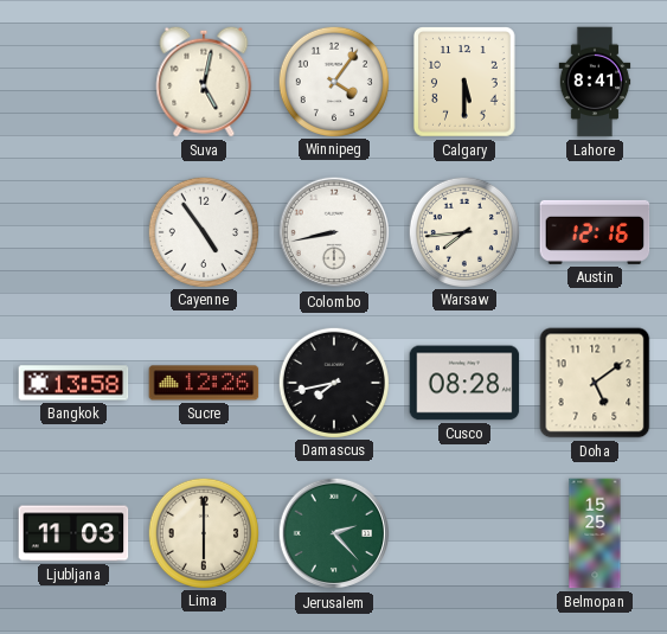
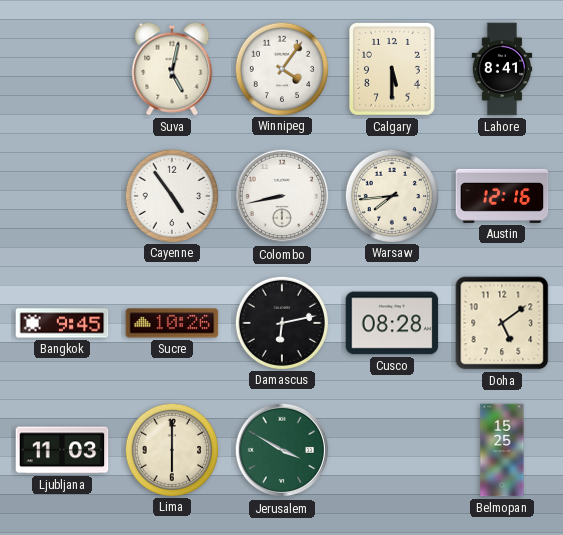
Bangkok: 13:58 -> 9:45 (62, 323)
Sucre: 12:26 -> 10:26 (172, 323)
Damascus: 7:43 -> 6:13 (281, 322)
Jerusalem: 2:23 -> 3:50 (282, 450)
